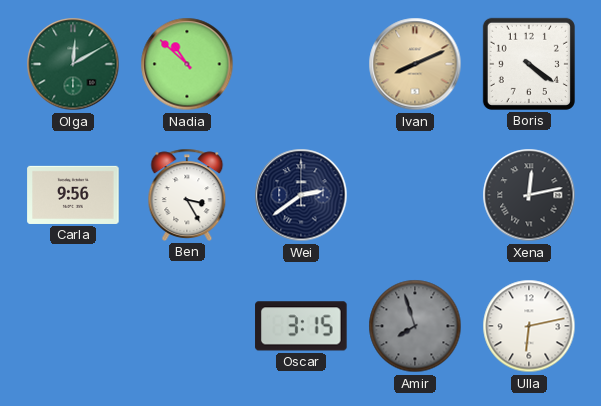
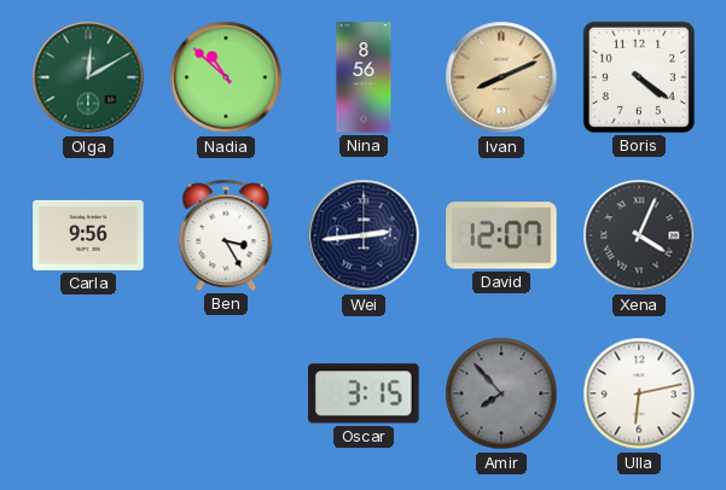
Nina: none -> 8:56 (364, 77)
Wei: 2:39 -> 2:44 (364, 235)
David: none -> 12:07 (501, 235)
Xena: 12:13 -> 4:04 (639, 235)
Amir: 7:57 -> 7:53 (501, 393)
